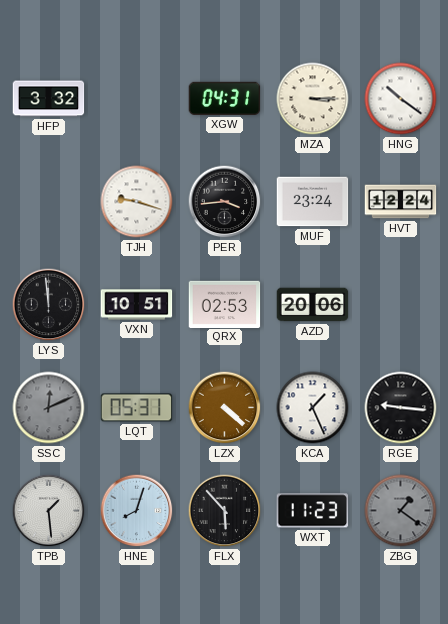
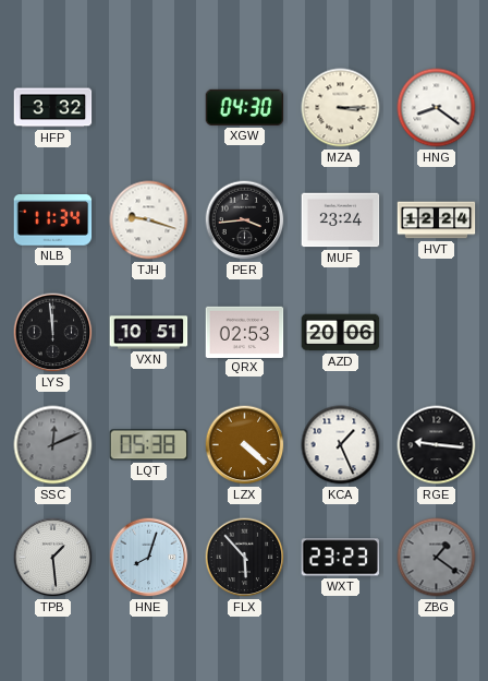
XGW: 04:31 -> 04:30 (245, 107)
HNG: 10:21 -> 8:21 (437, 108)
NLB: none -> 11:34 (53, 220)
LQT: 05:31 -> 05:38 (149, 445)
WXT: 11:23 -> 23:23 (341, 558)
